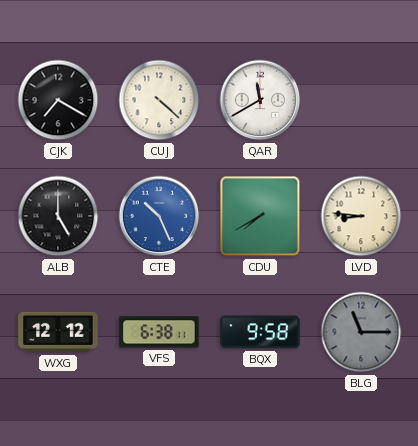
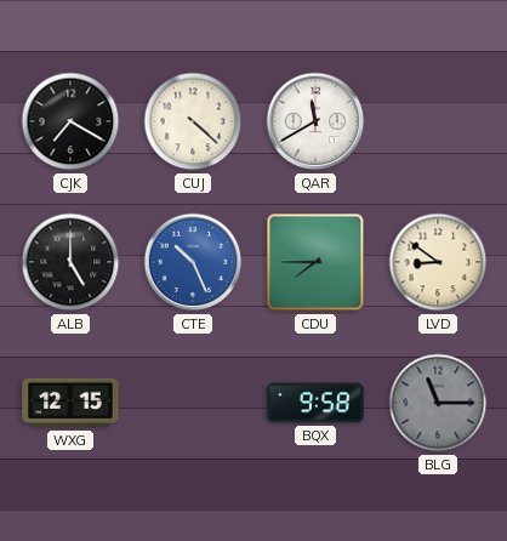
CDU: 7:40 -> 7:45 (315, 262)
LVD: 8:46 -> 8:51 (438, 262)
WXG: 12:12 -> 12:15 (70, 403)
VFS: 6:38 -> none (159, 332)
